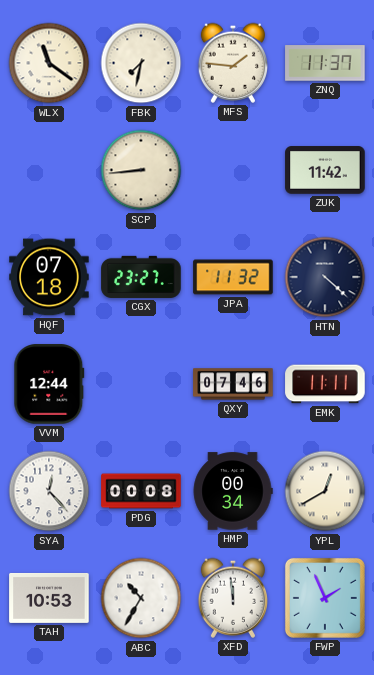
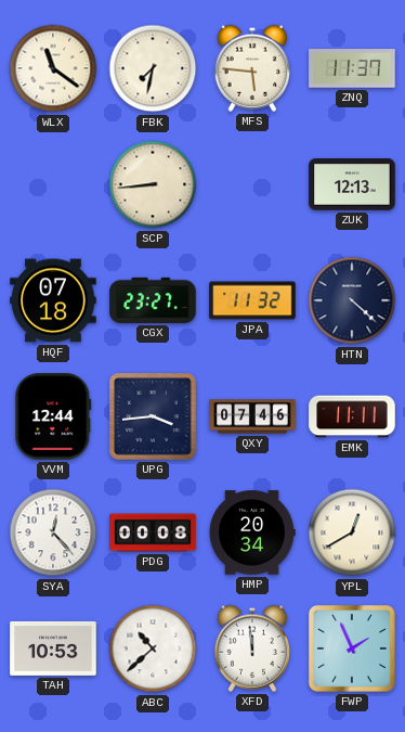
MFS: 1:46 -> 5:46 (251, 68)
ZUK: 11:42 -> 12:13 (352, 184)
UPG: none -> 3:44 (153, 416)
HMP: 00:34 -> 20:34 (252, 532)
ABC: 10:35 -> 10:38 (153, 648)
